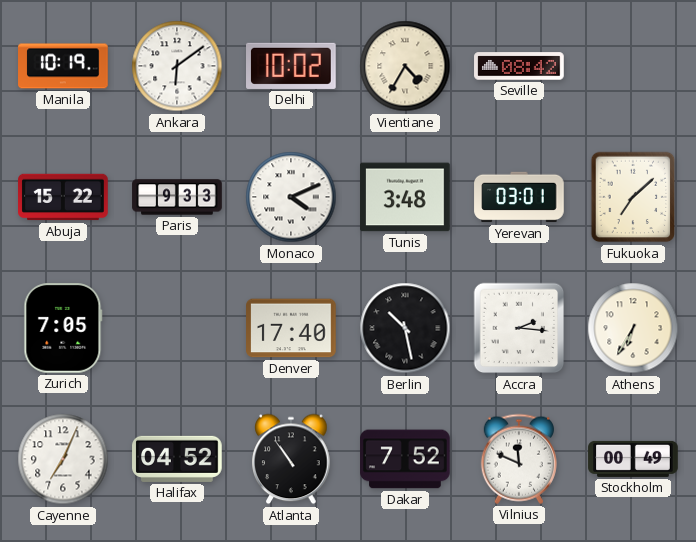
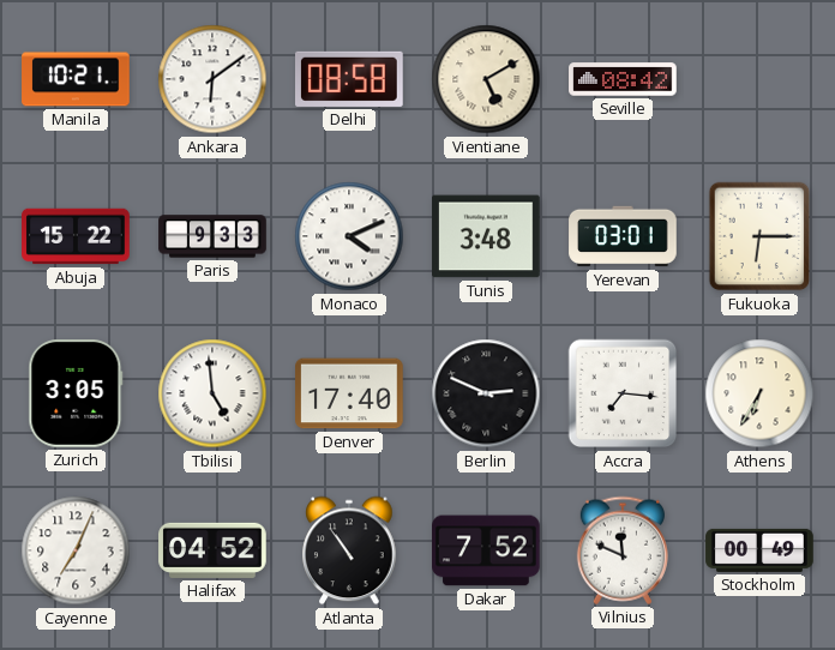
Manila: 10:19 -> 10:21 (76, 79)
Delhi: 10:02 -> 08:58 (350, 79)
Vientiane: 4:35 -> 5:10 (486, 79)
Fukuoka: 7:08 -> 6:15 (759, 236)
Zurich: 7:05 -> 3:05 (76, 393)
Tbilisi: none -> 4:59 (212, 393)
Berlin: 10:28 -> 2:49 (486, 393)
Accra: 2:16 -> 7:16 (623, 393)
